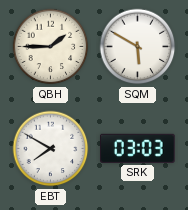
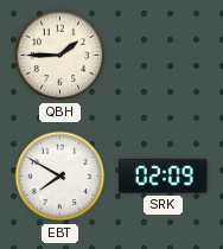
SQM: 5:50 -> none (138, 47)
SRK: 03:03 -> 02:09 (164, 175)
